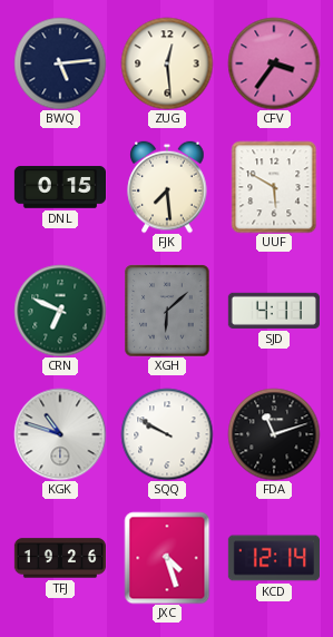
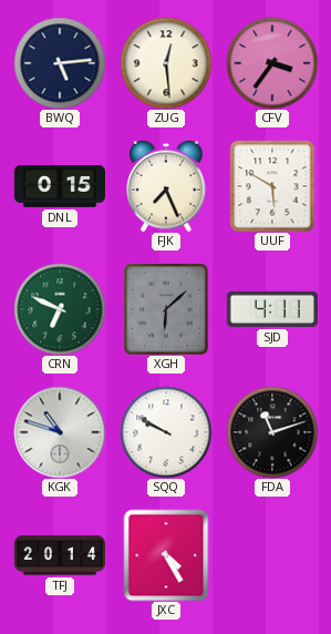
FJK: 7:29 -> 7:26 (166, 186)
TFJ: 19:26 -> 20:14 (59, 555)
JXC: 4:27 -> 4:25 (166, 555)
KCD: 12:14 -> none (274, 558)
